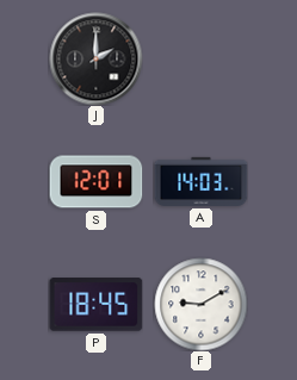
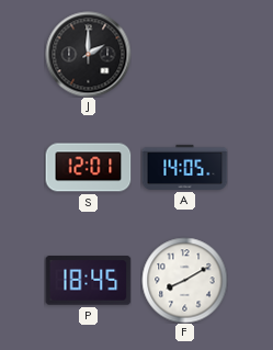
A: 14:03 -> 14:05 (184, 167)
F: 9:10 -> 8:10 (184, 280)
